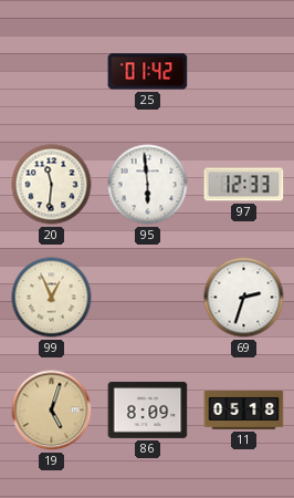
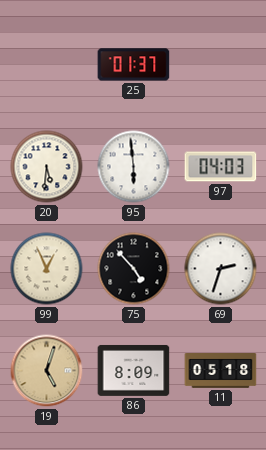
25: 01:42 -> 01:37 (134, 65)
20: 11:31 -> 5:31 (47, 167)
97: 12:33 -> 04:03 (221, 167)
75: none -> 4:53 (134, 269)
